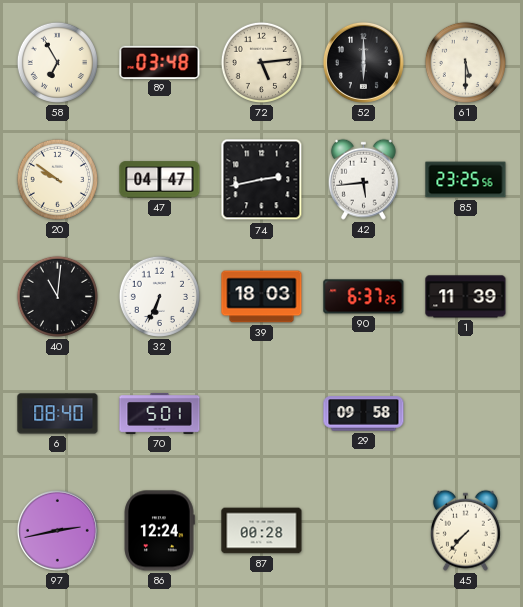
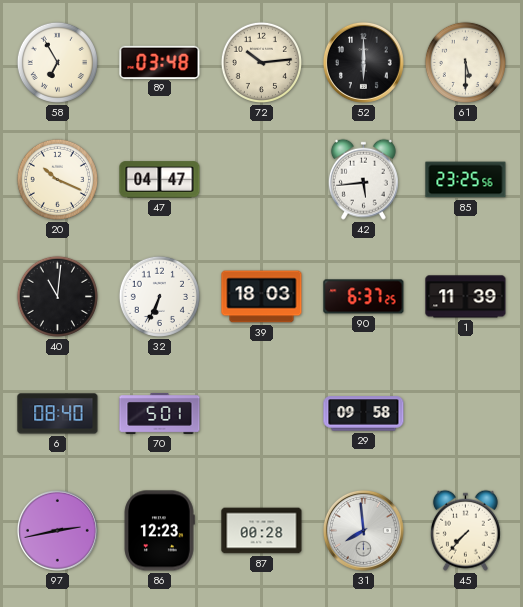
72: 5:14 -> 10:14 (261, 62)
20: 9:51 -> 10:19 (57, 179)
74: 2:43 -> none (262, 180)
86: 12:24 -> 12:23 (159, 531)
31: none -> 7:59 (363, 530)
